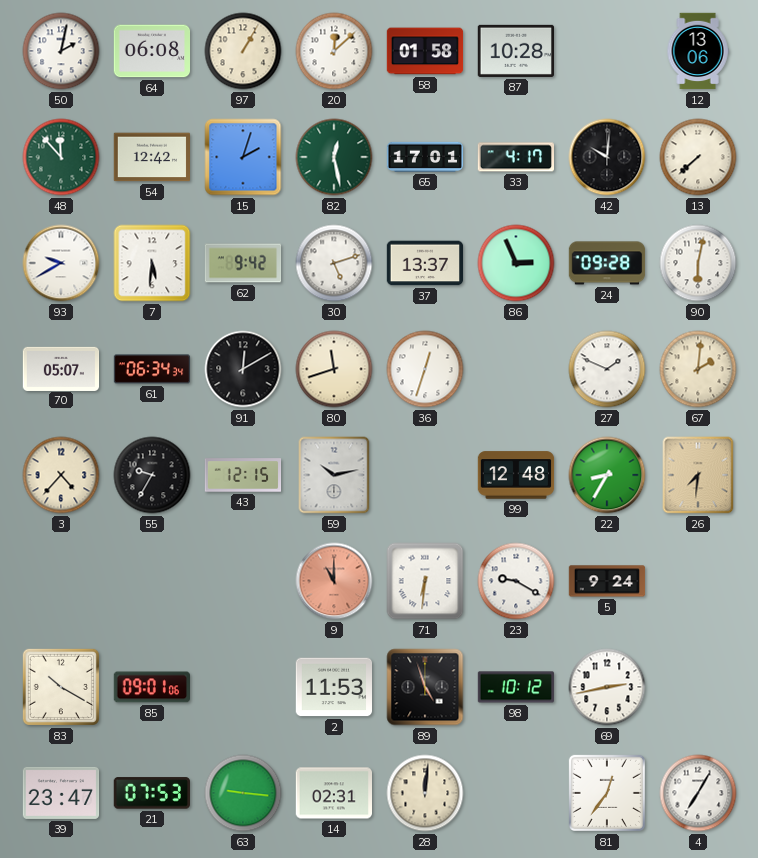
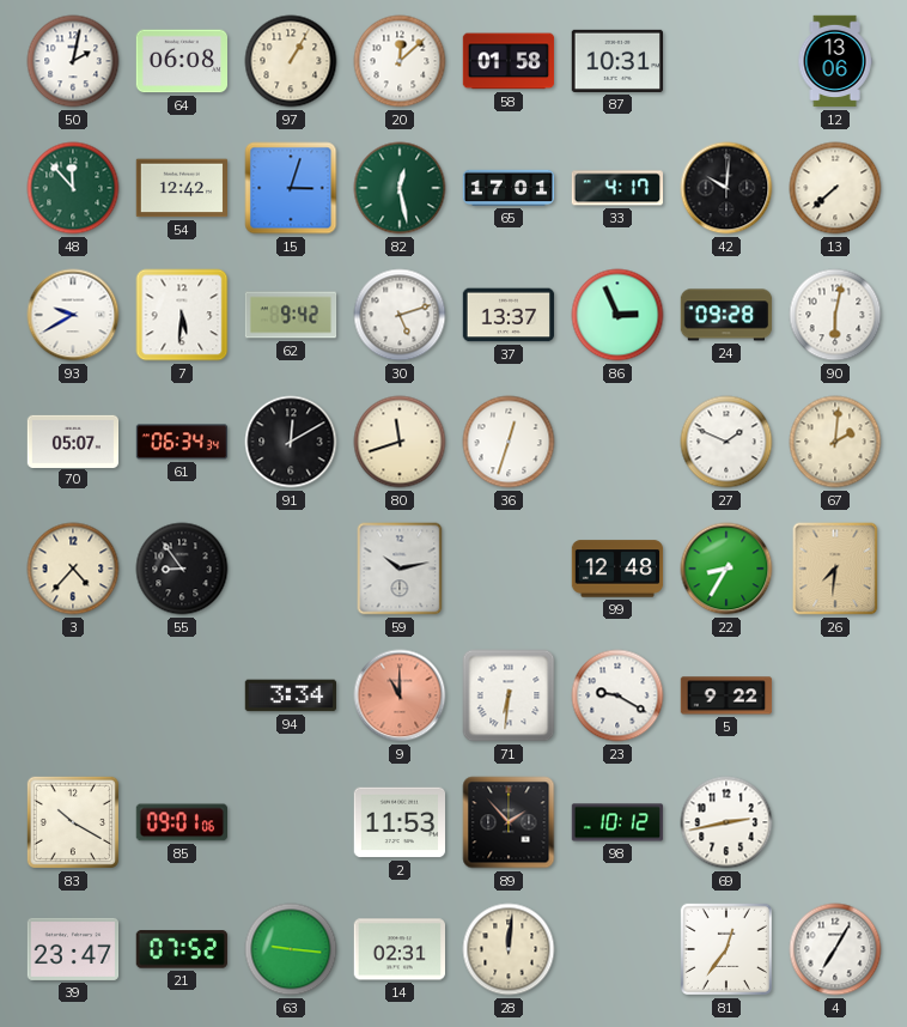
87: 10:28 -> 10:31 (617, 61)
15: 2:03 -> 3:03 (291, 188)
55: 9:35 -> 8:54 (182, 569)
43: 12:15 -> none (243, 475)
94: none -> 3:34 (291, 695)
5: 9:24 -> 9:22 (726, 695)
89: 4:57 -> 1:53 (509, 822)
21: 07:53 -> 07:52 (181, 949)
